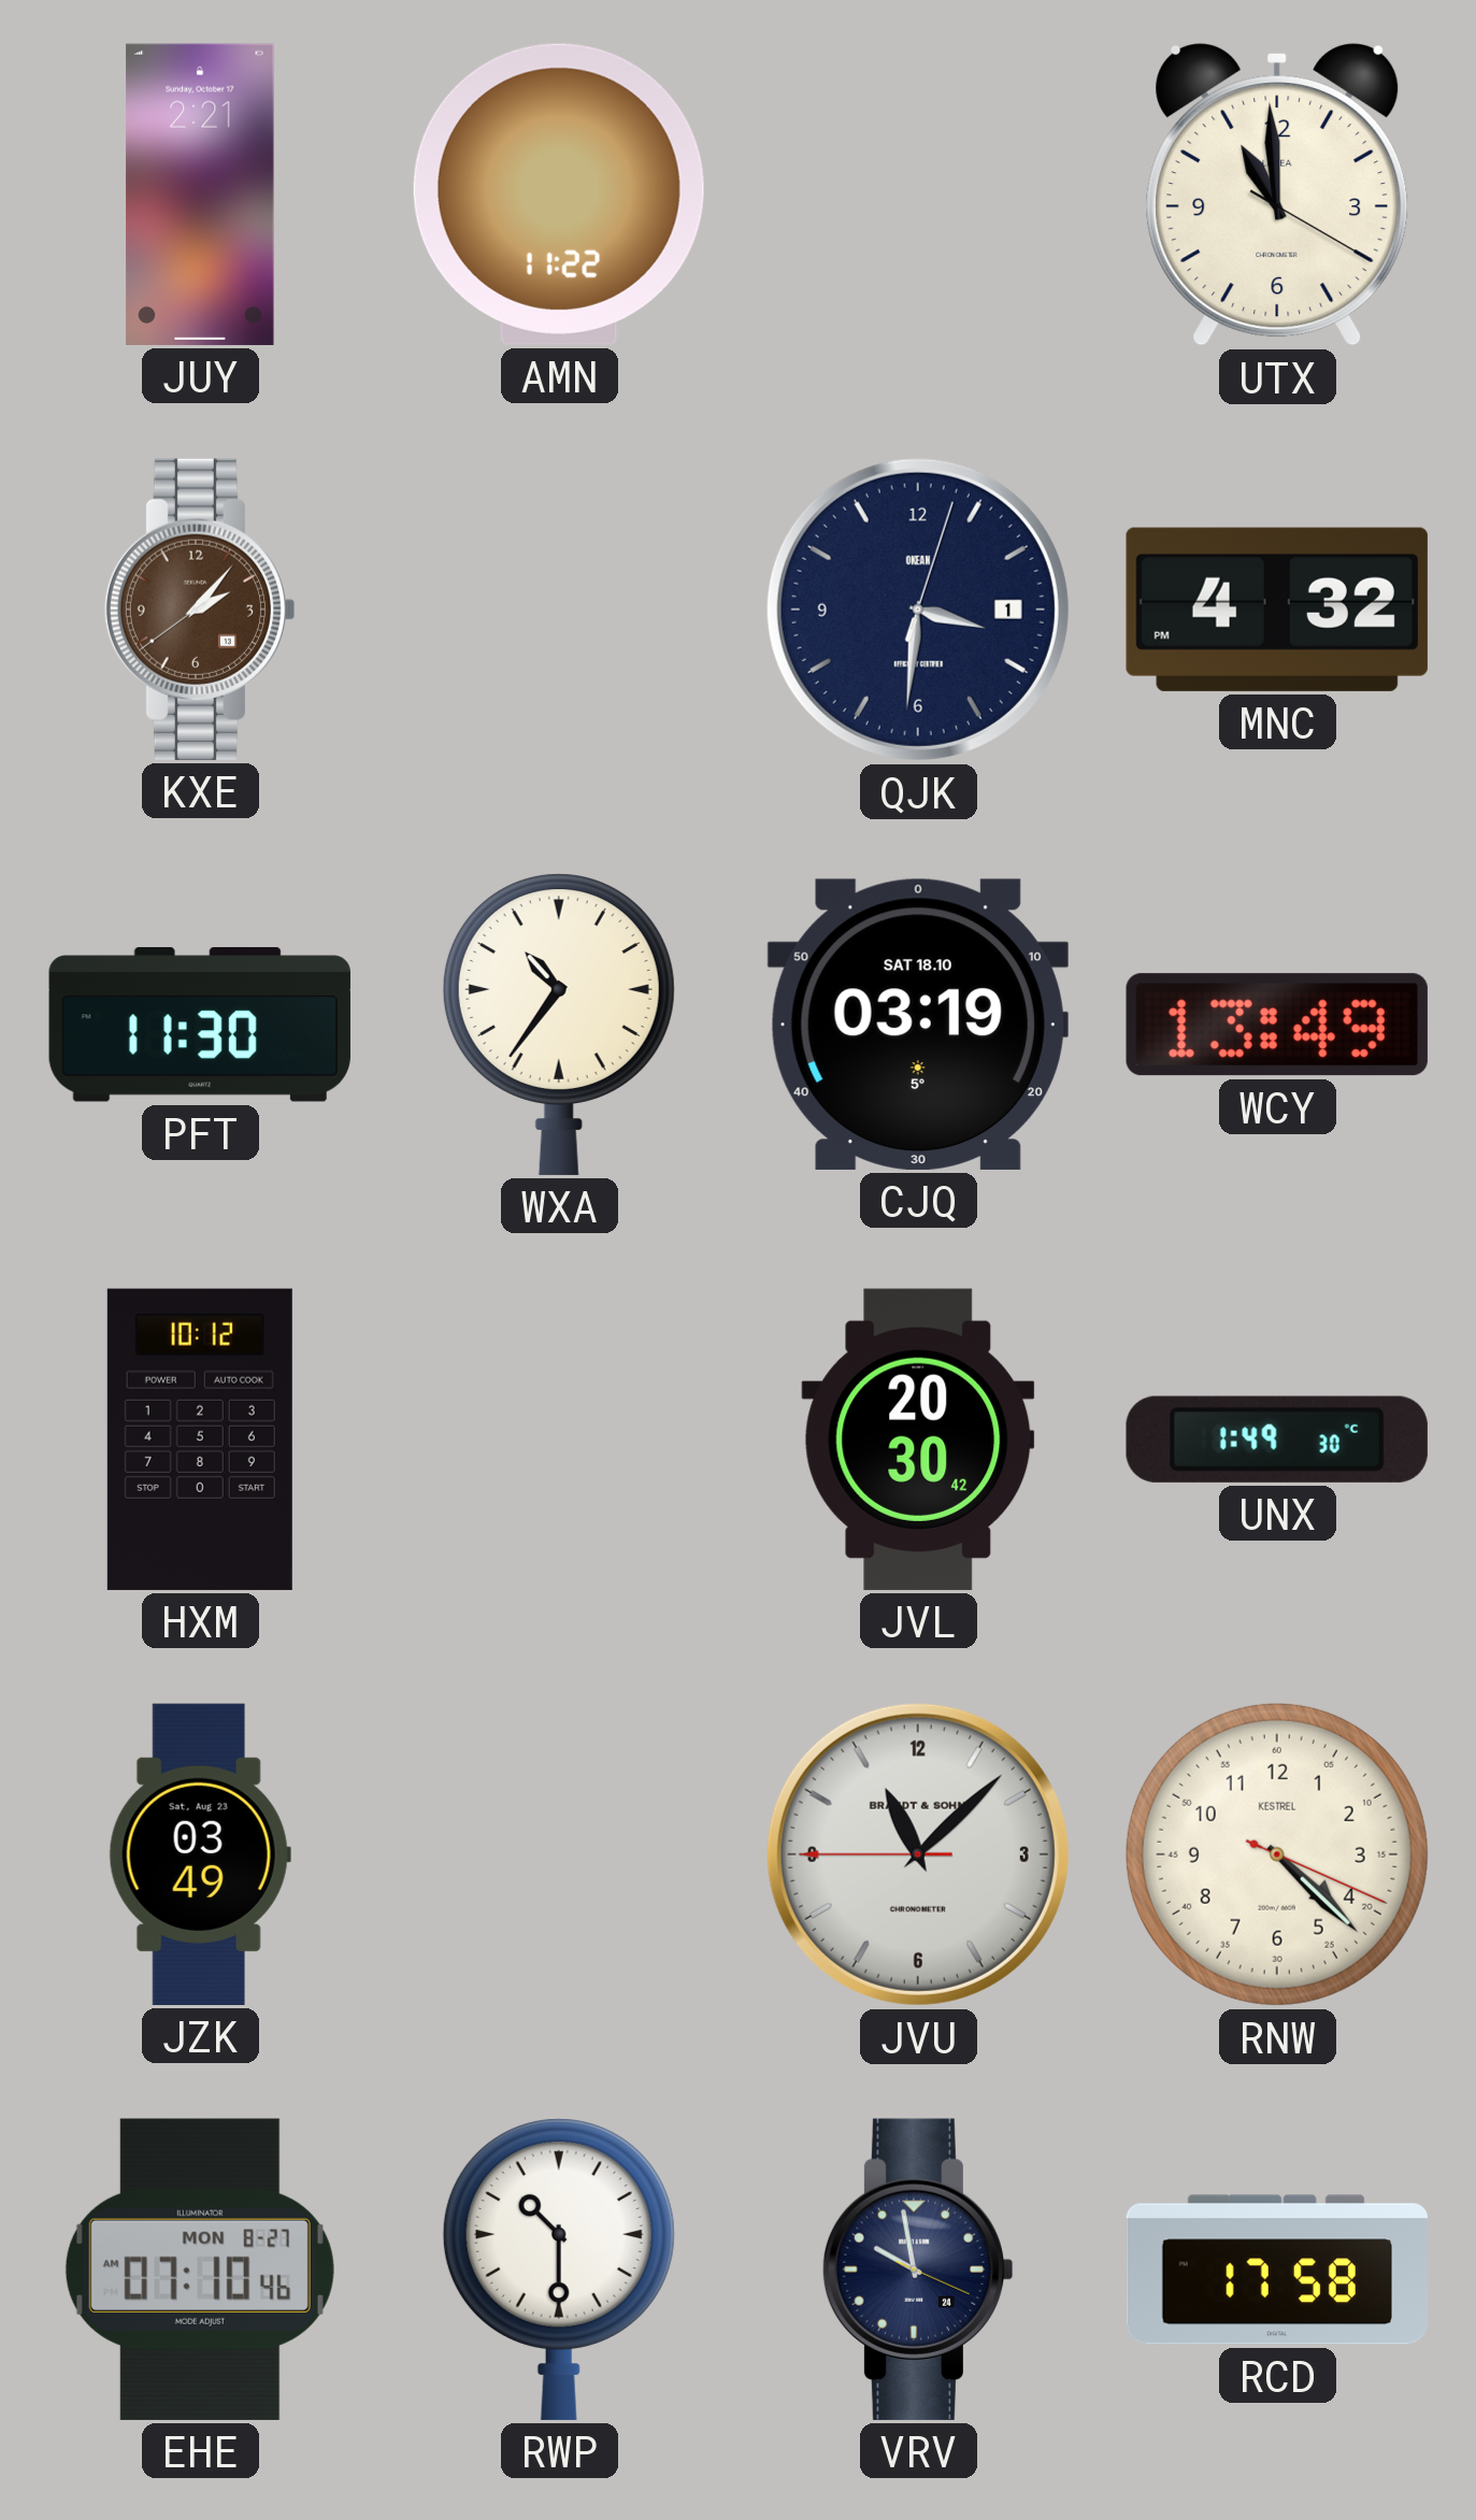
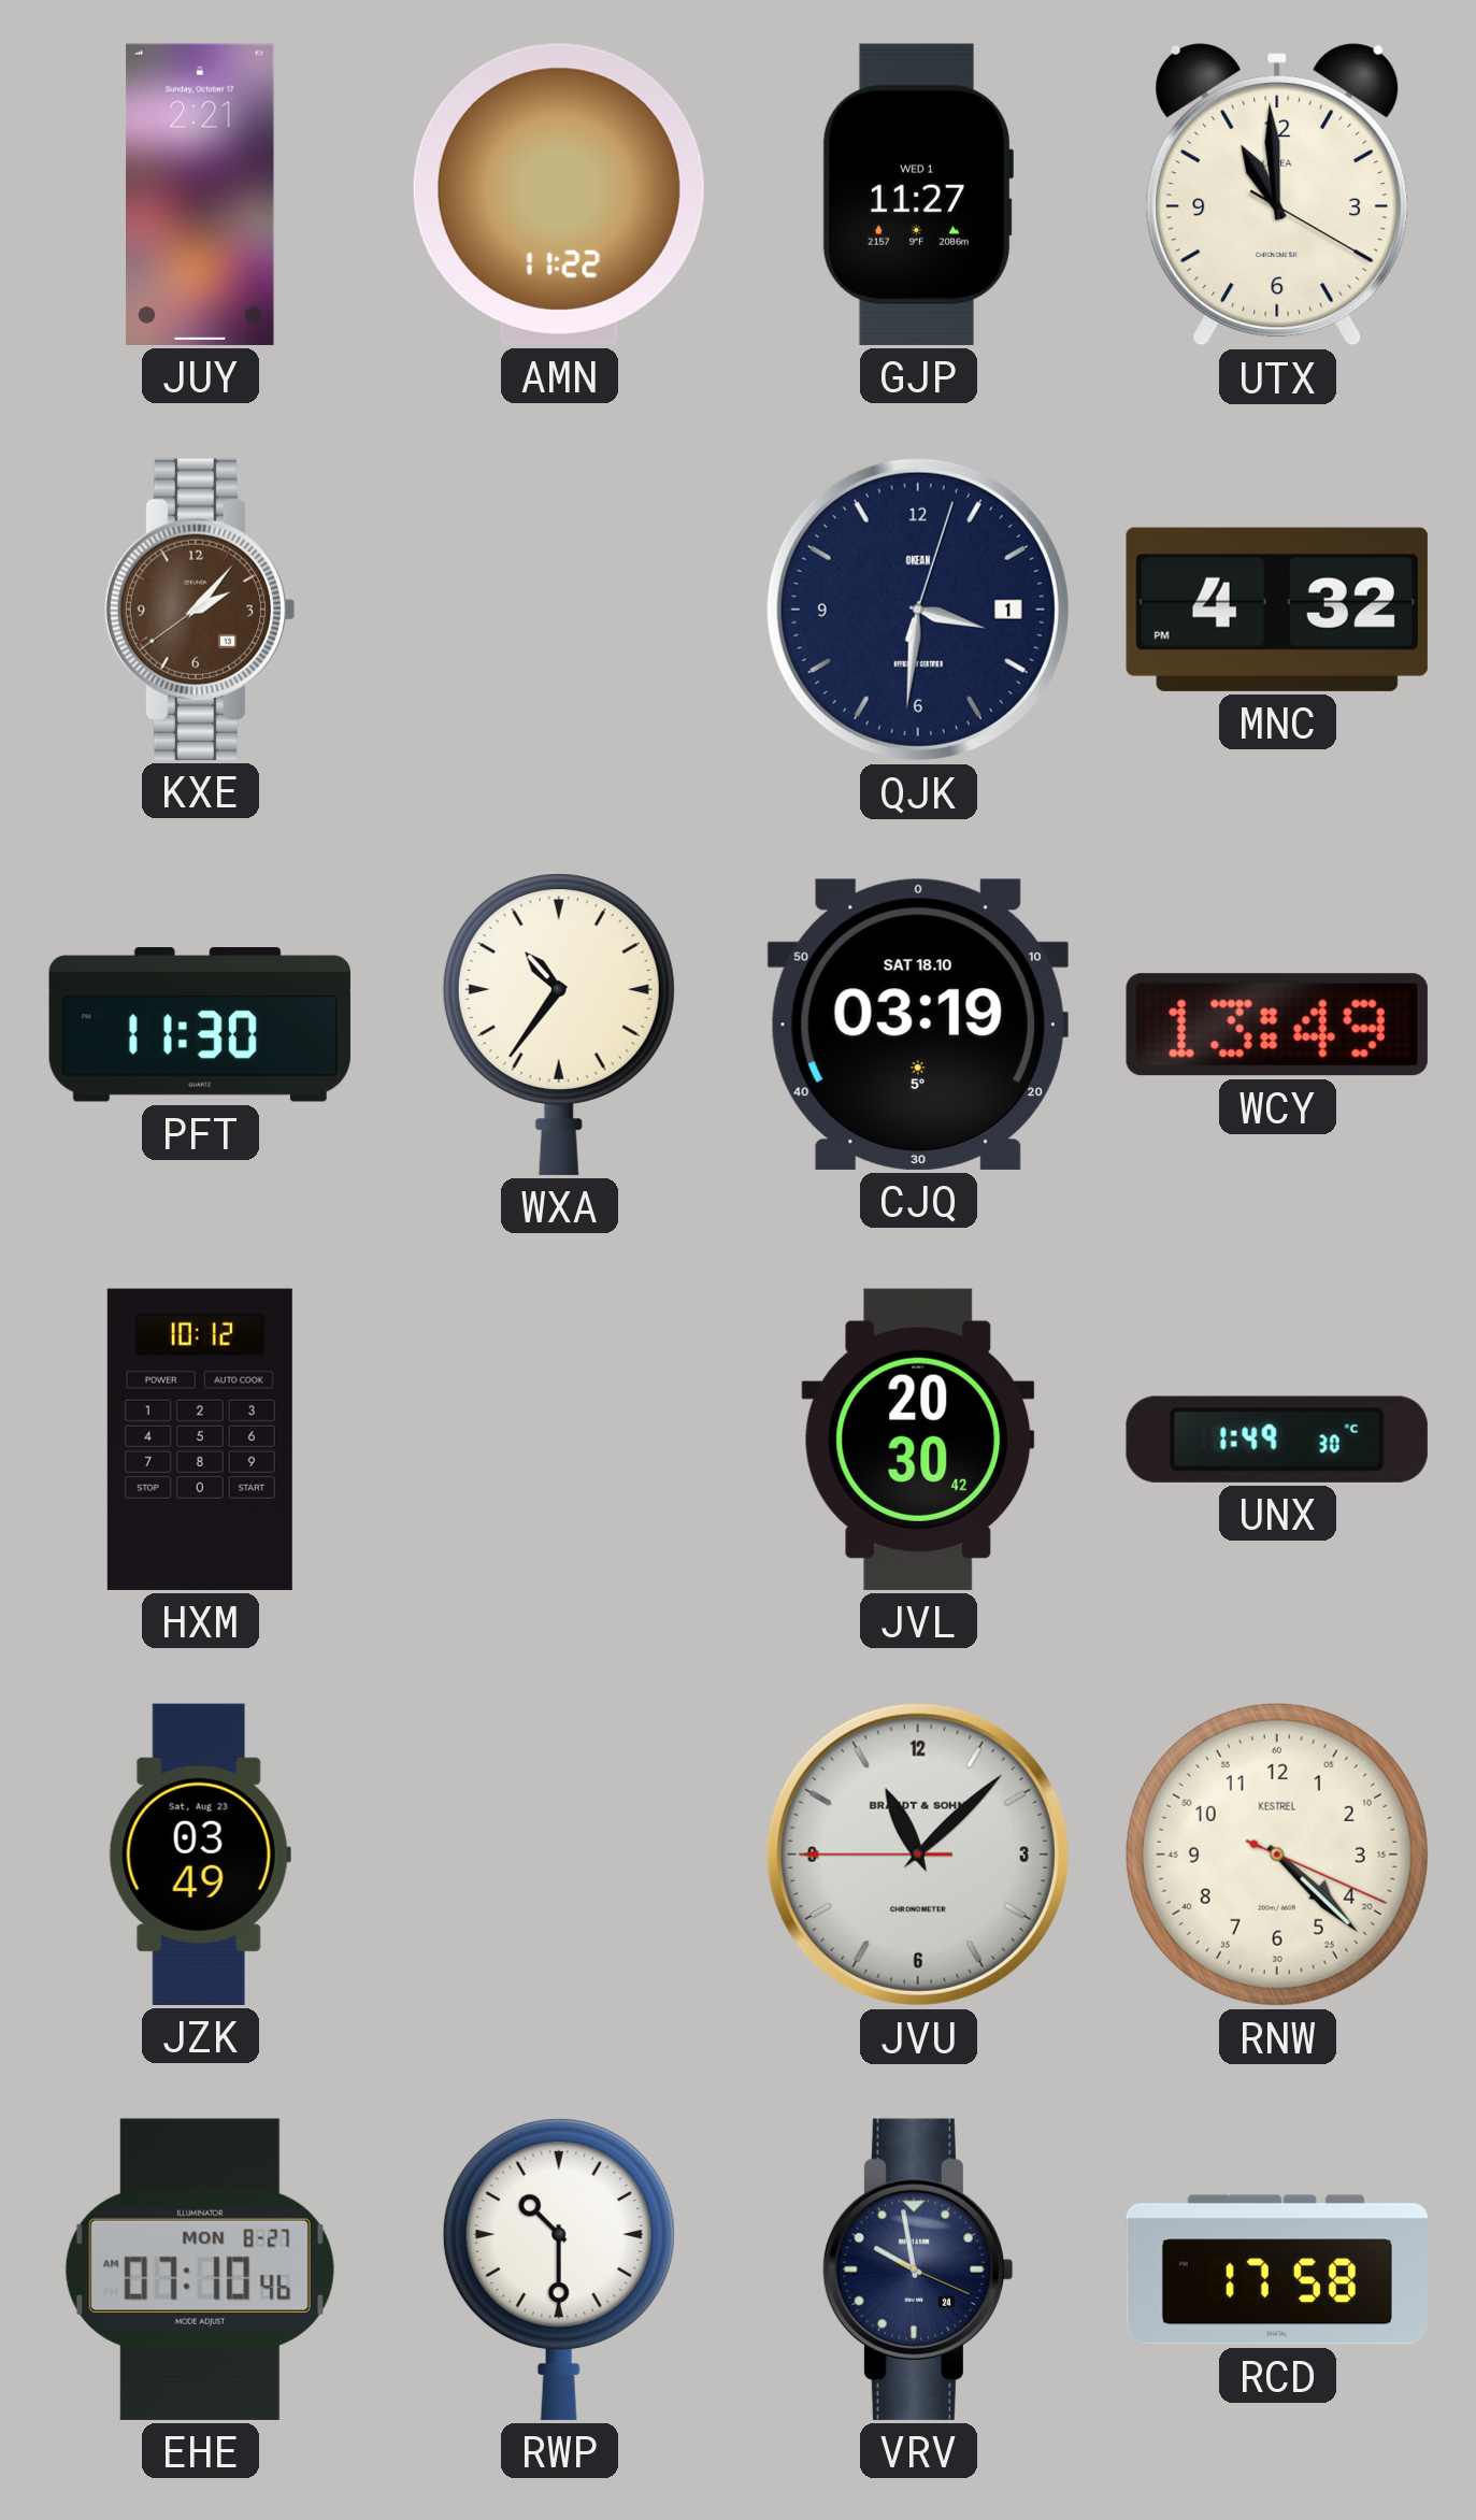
GJP: none -> 11:27 (917, 195)
